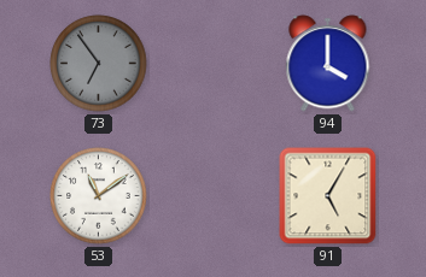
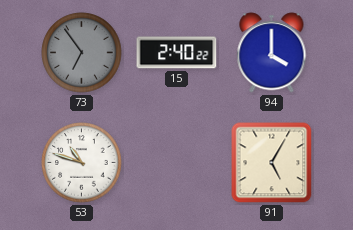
15: none -> 2:40 (177, 53)
53: 11:09 -> 10:48 (82, 163)
